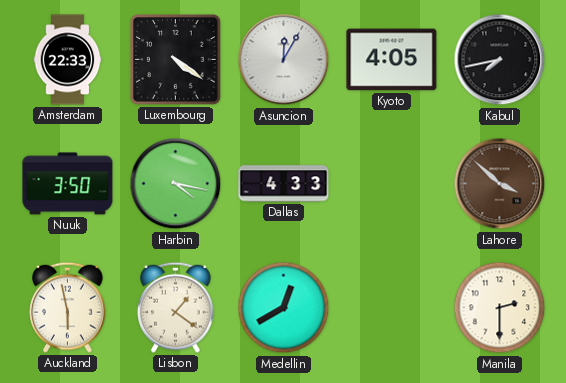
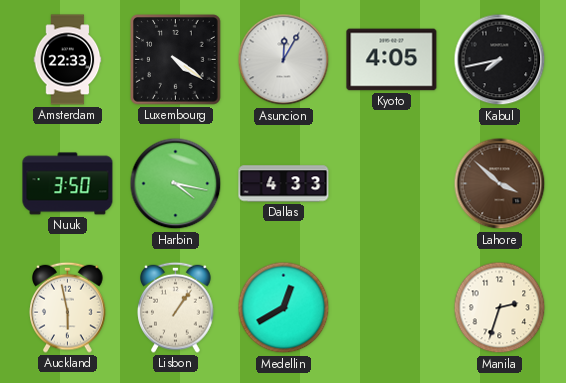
Lisbon: 1:21 -> 1:06 (176, 307)
Manila: 2:30 -> 2:33 (500, 308)
